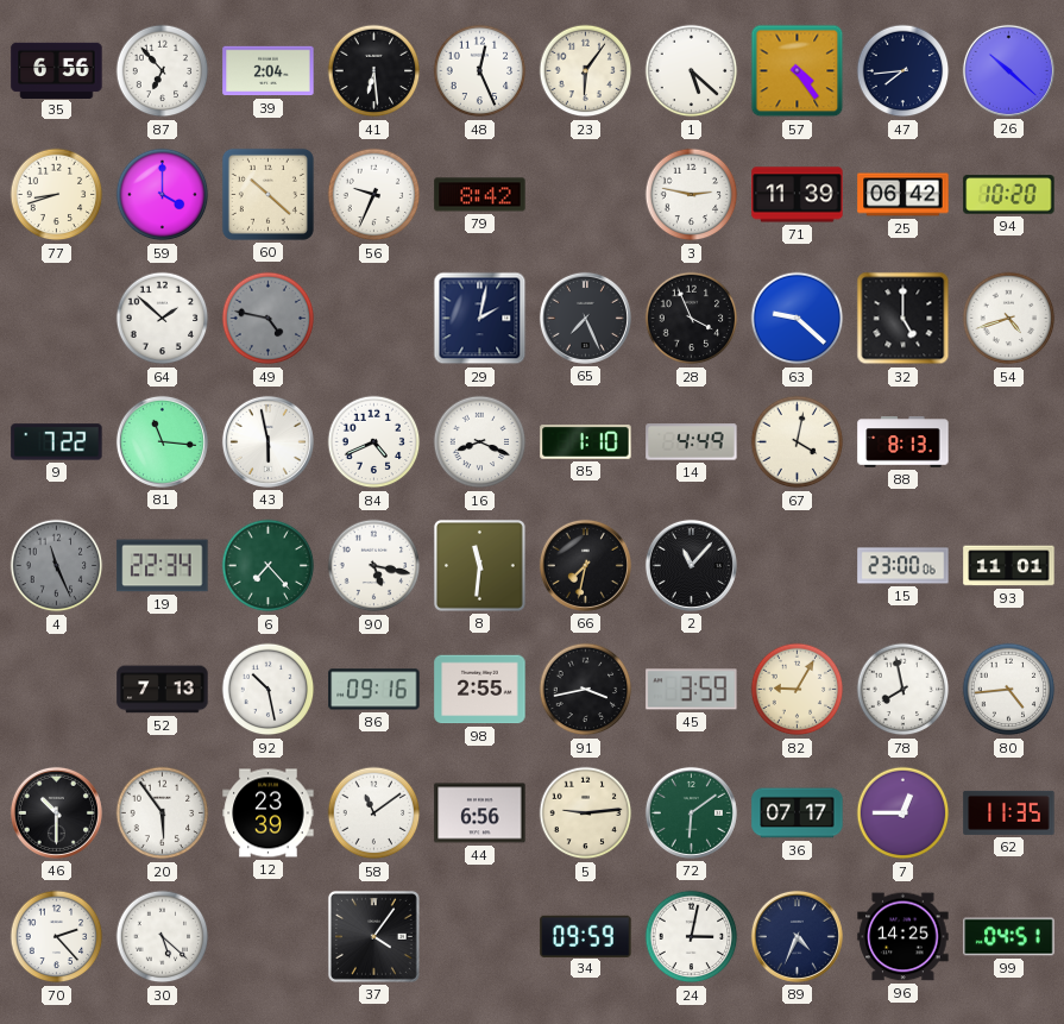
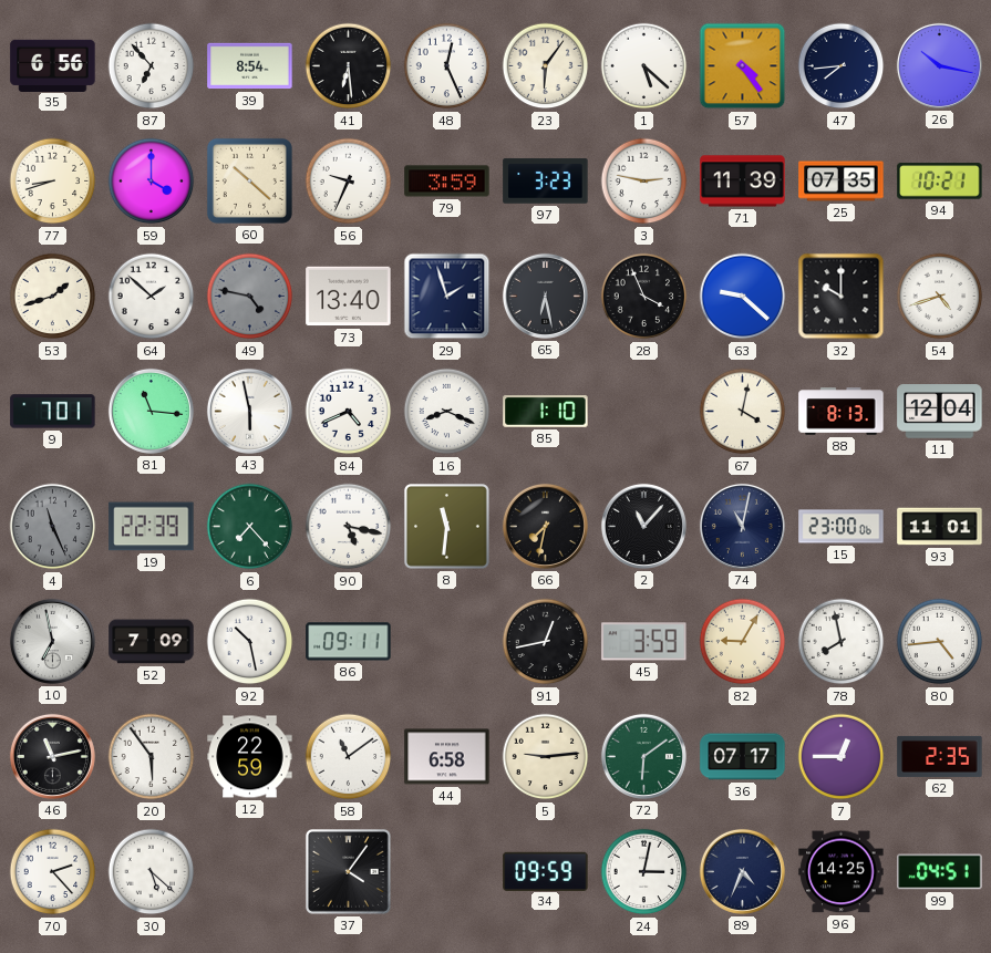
39: 2:04 -> 8:54 (250, 66)
26: 10:22 -> 10:17 (939, 65)
79: 8:42 -> 3:59 (447, 182)
97: none -> 3:23 (546, 182)
25: 06:42 -> 07:35 (842, 182)
94: 10:20 -> 10:21 (940, 182)
53: none -> 1:42 (53, 297)
73: none -> 13:40 (349, 297)
29: 2:02 -> 1:57 (447, 297)
65: 7:26 -> 6:28 (545, 296)
32: 5:00 -> 10:00 (842, 297)
9: 7:22 -> 7:01 (53, 412)
14: 4:49 -> none (692, 442)
11: none -> 12:04 (940, 412)
19: 22:34 -> 22:39 (152, 527)
74: none -> 11:02 (742, 526)
10: none -> 6:58 (52, 641)
52: 7:13 -> 7:09 (152, 642)
86: 09:16 -> 09:11 (349, 642)
98: 2:55 -> none (480, 690)
91: 3:43 -> 12:43 (546, 642)
46: 10:30 -> 11:13 (52, 756)
12: 23:39 -> 22:59 (250, 757)
44: 6:56 -> 6:58 (447, 757)
62: 11:35 -> 2:35 (940, 756)
